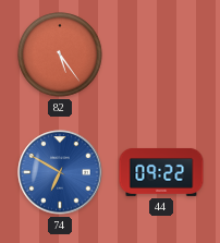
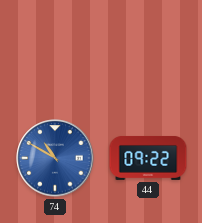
82: 5:24 -> none (61, 56)
74: 6:50 -> 10:50 (55, 158)
